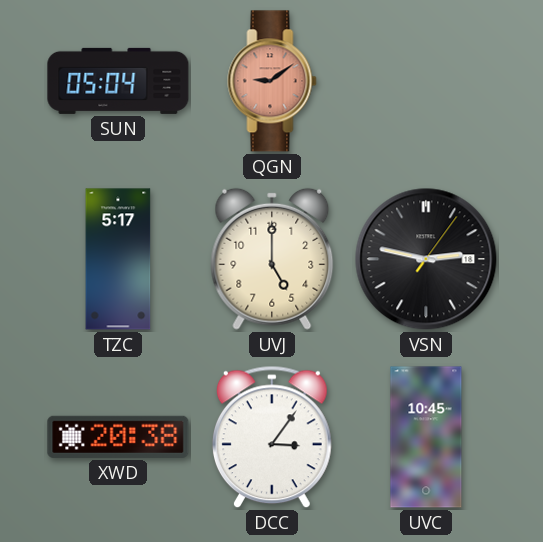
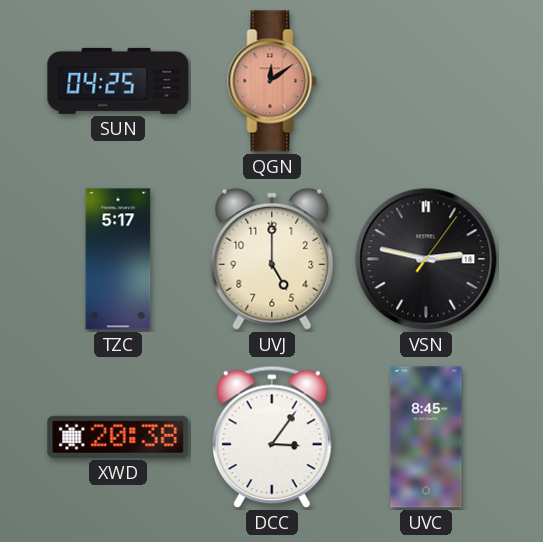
SUN: 05:04 -> 04:25 (118, 81)
QGN: 9:09 -> 12:09 (272, 81)
UVC: 10:45 -> 8:45 (426, 437)
